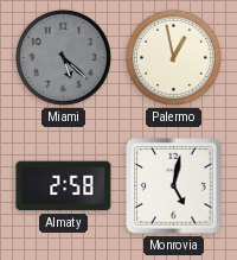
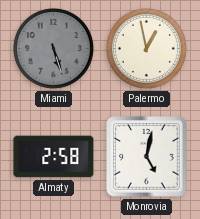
Miami: 5:22 -> 5:27 (53, 48)
